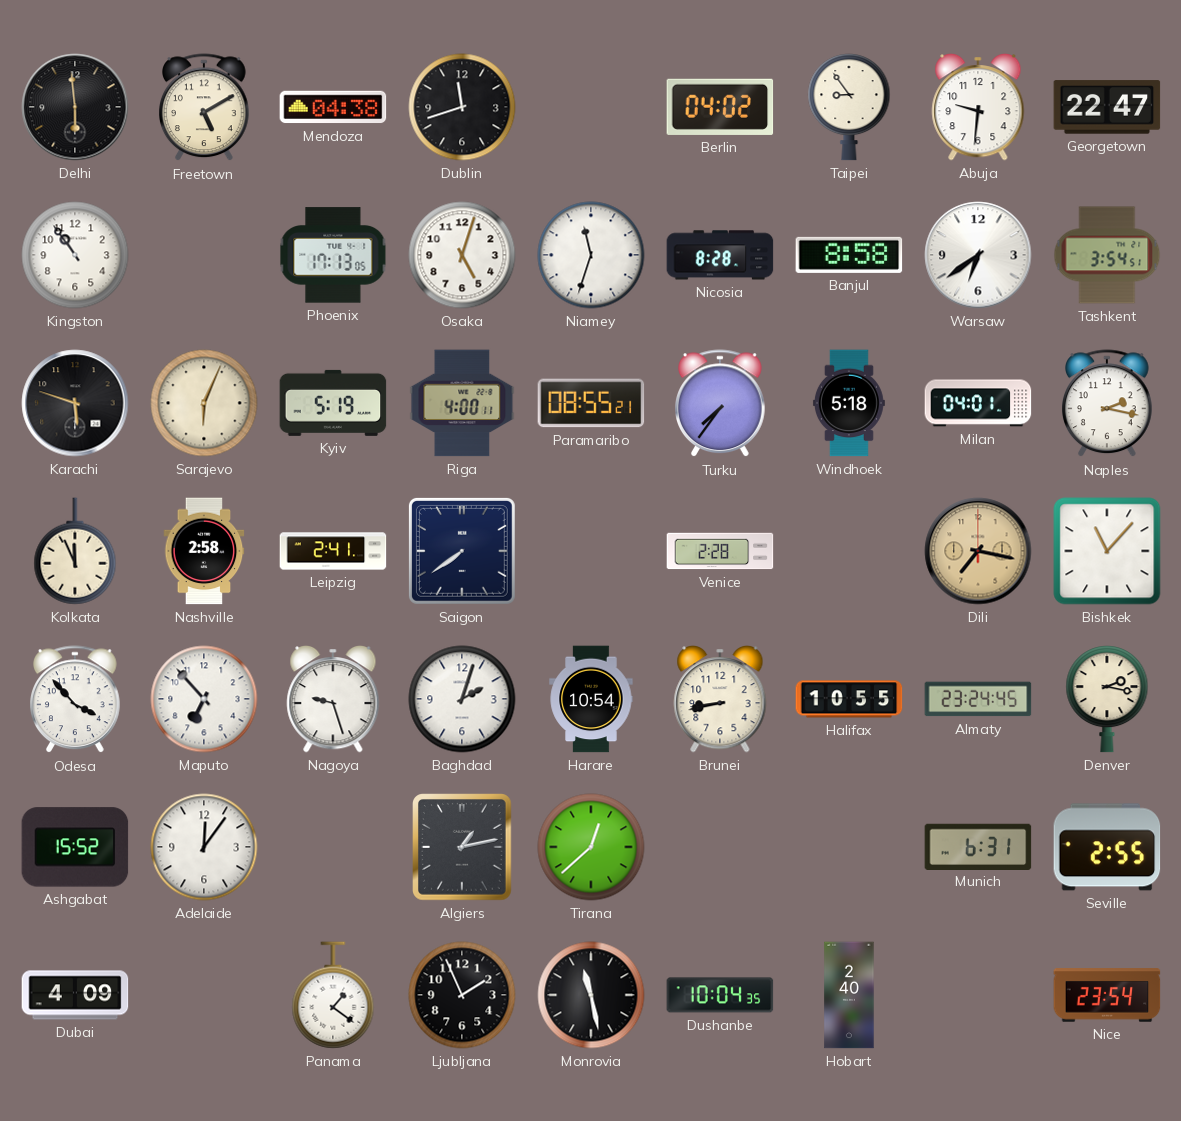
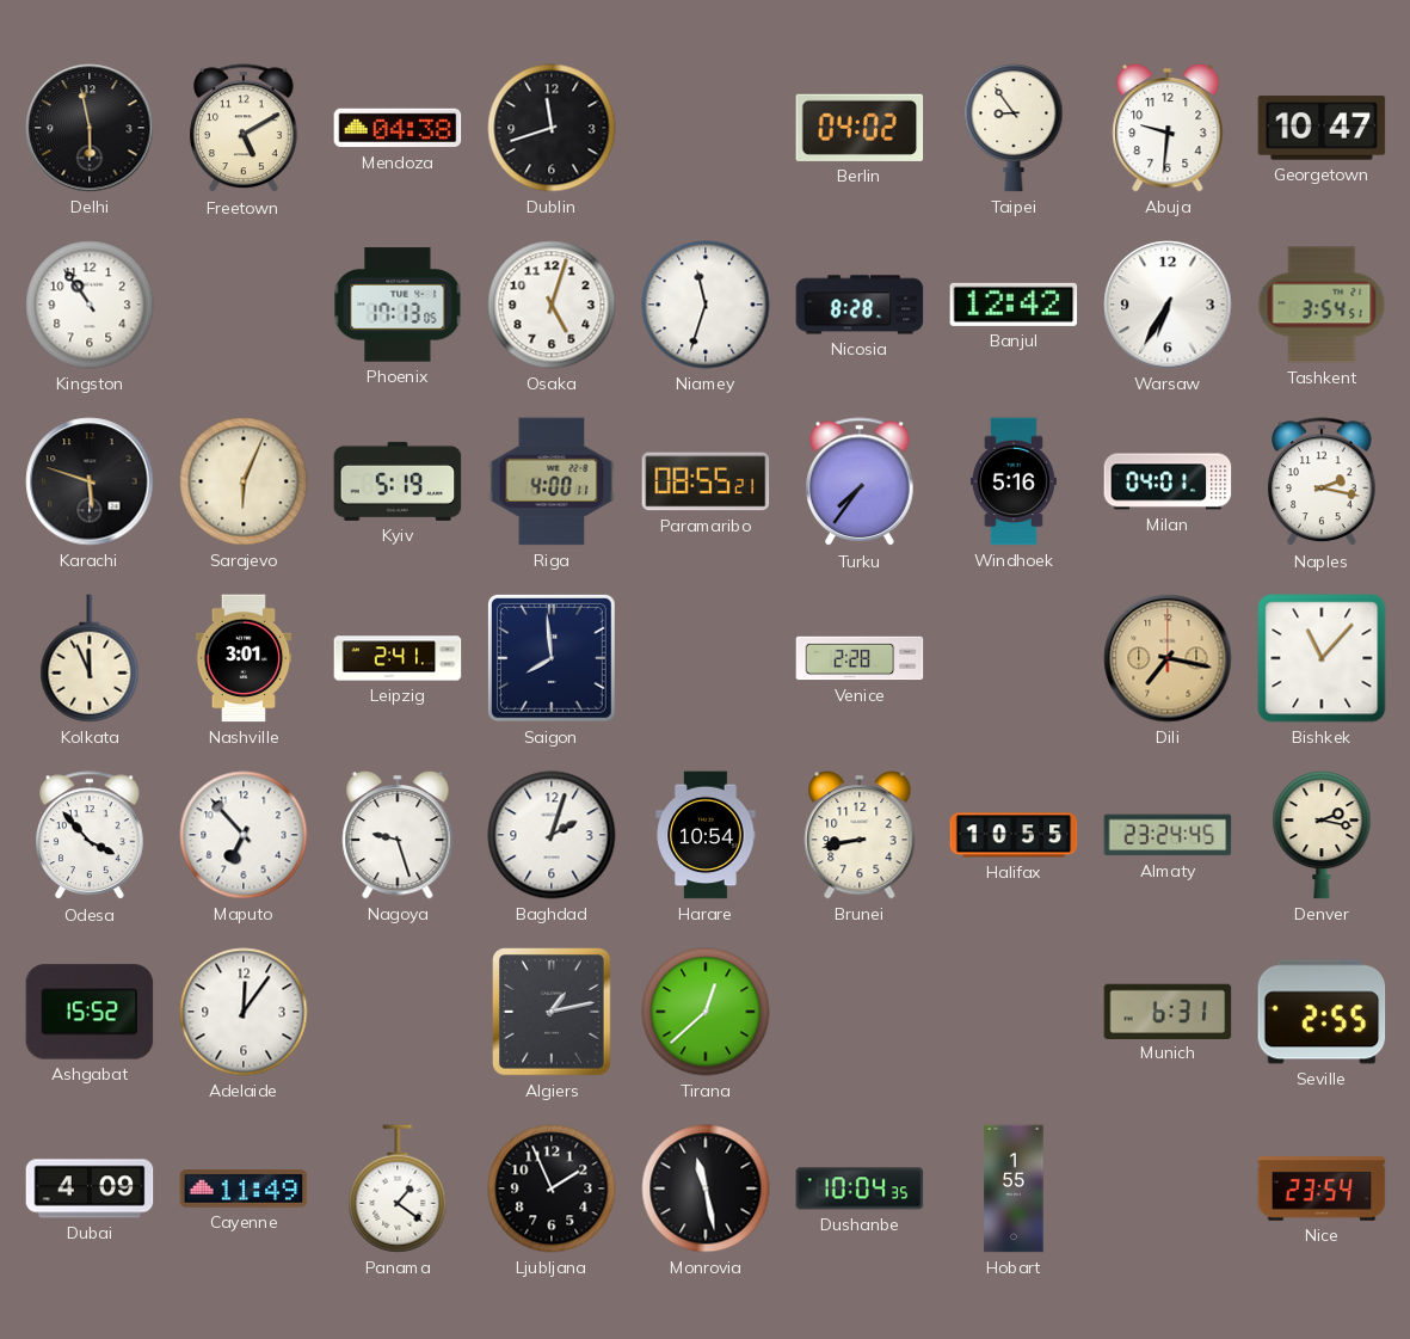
Delhi: 5:59 -> 5:58 (90, 128)
Georgetown: 22:47 -> 10:47 (1322, 128)
Banjul: 8:58 -> 12:42 (1014, 305)
Warsaw: 6:39 -> 6:35 (1168, 305)
Windhoek: 5:18 -> 5:16 (1014, 481)
Nashville: 2:58 -> 3:01 (244, 658)
Saigon: 7:39 -> 7:59 (552, 658)
Cayenne: none -> 11:49 (244, 1188)
Hobart: 2:40 -> 1:55 (1014, 1188)
